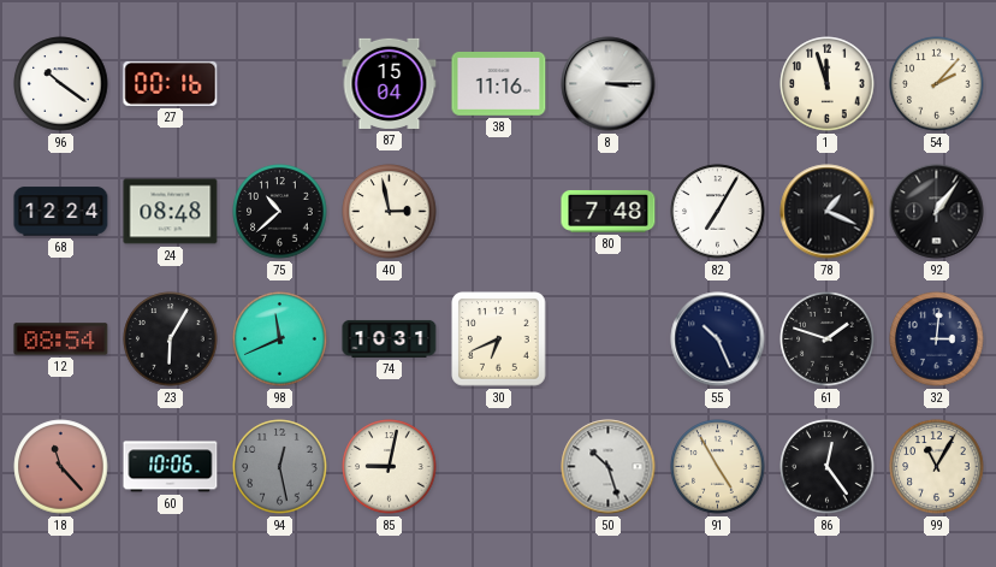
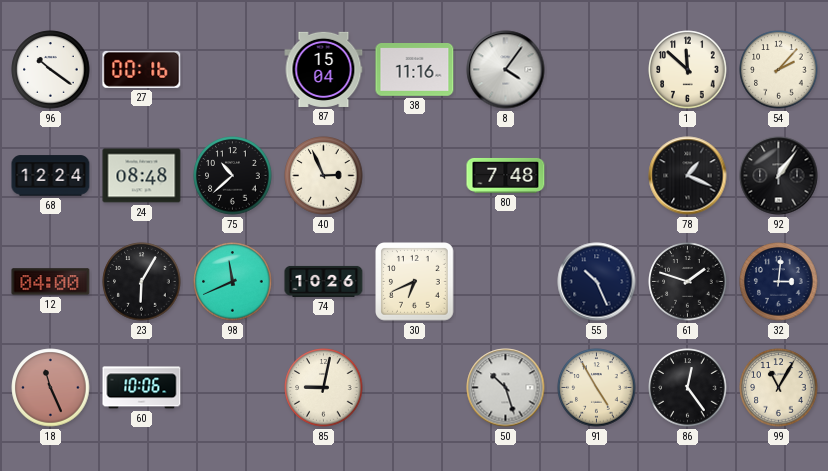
8: 3:15 -> 4:06 (506, 70)
1: 11:57 -> 11:52 (688, 70)
40: 2:58 -> 2:56 (324, 176)
82: 7:05 -> none (718, 212)
12: 08:54 -> 04:00 (51, 282)
74: 10:31 -> 10:26 (324, 281)
18: 11:23 -> 11:26 (51, 388)
94: 12:28 -> none (280, 467)
